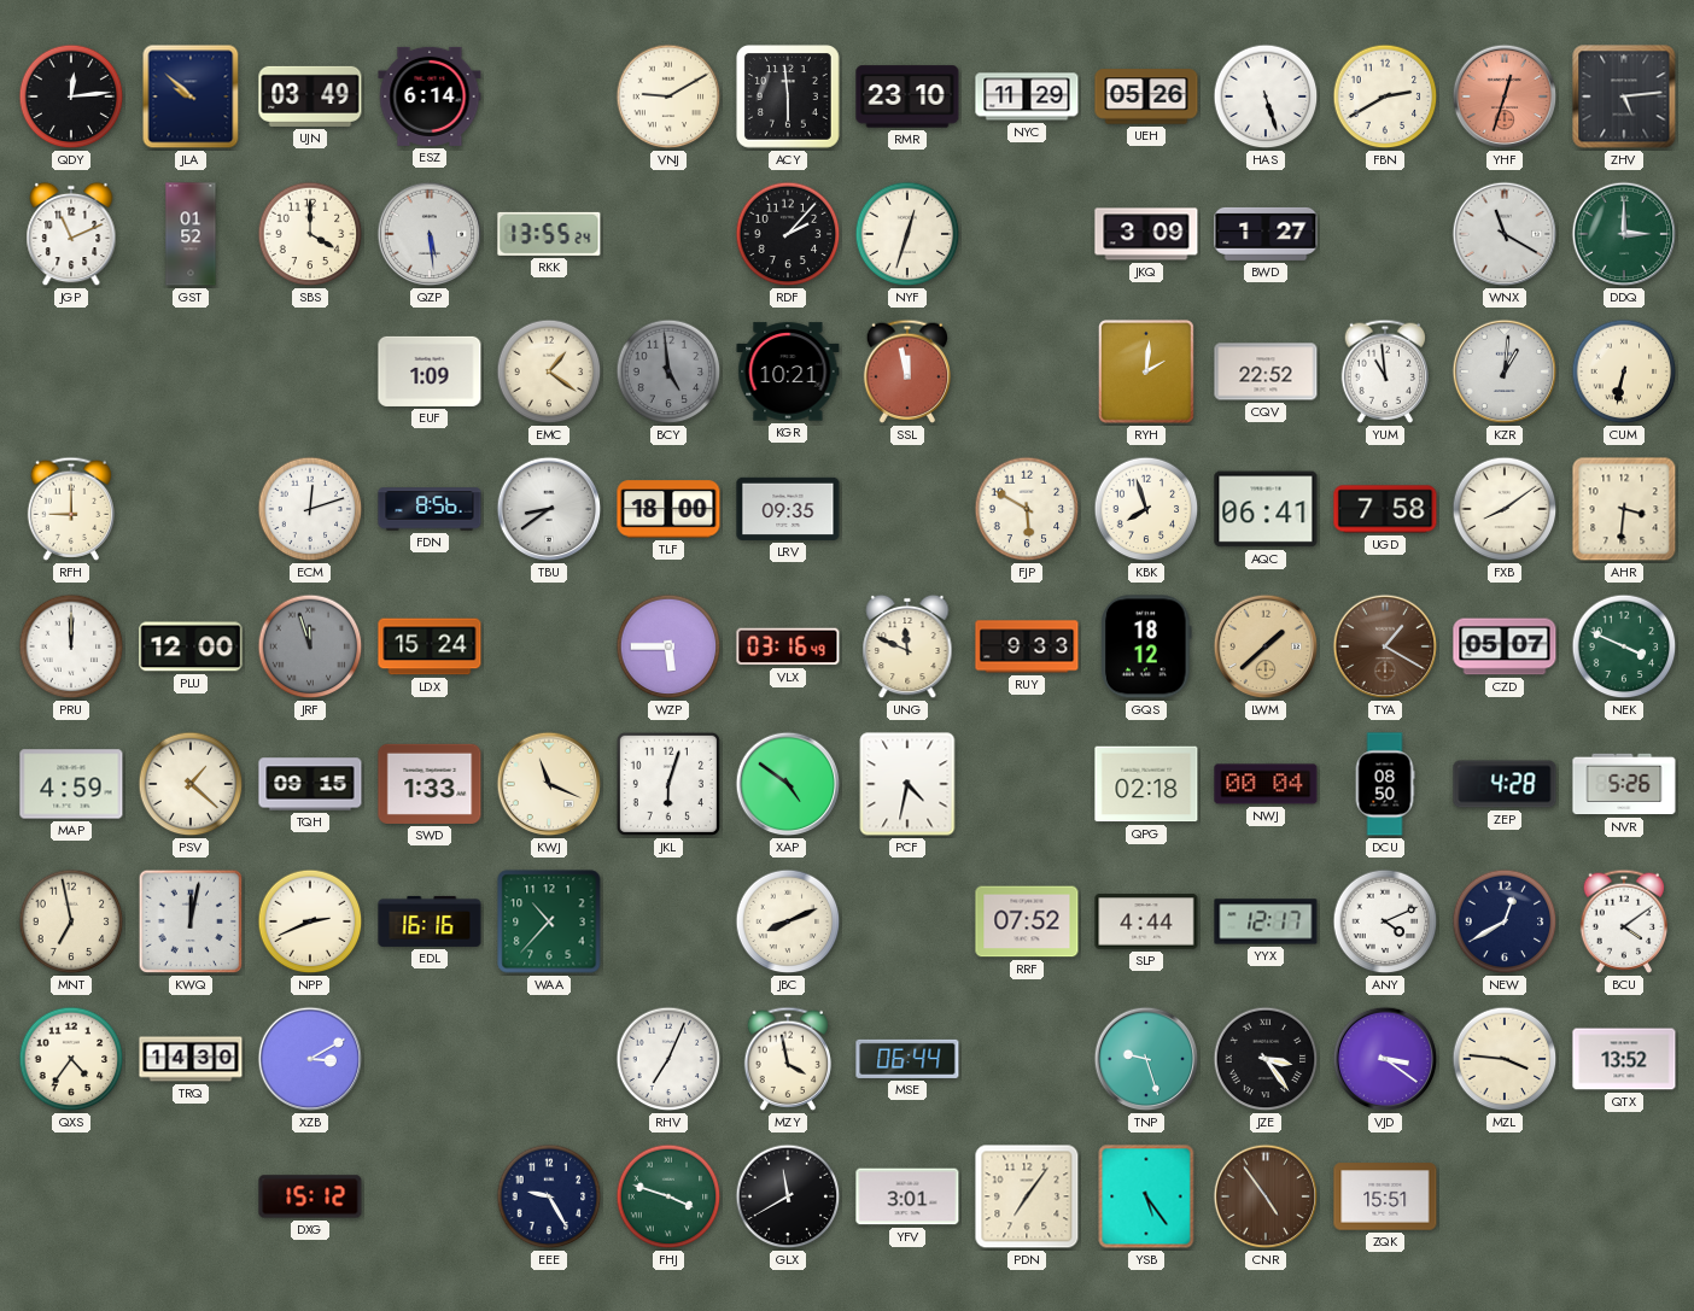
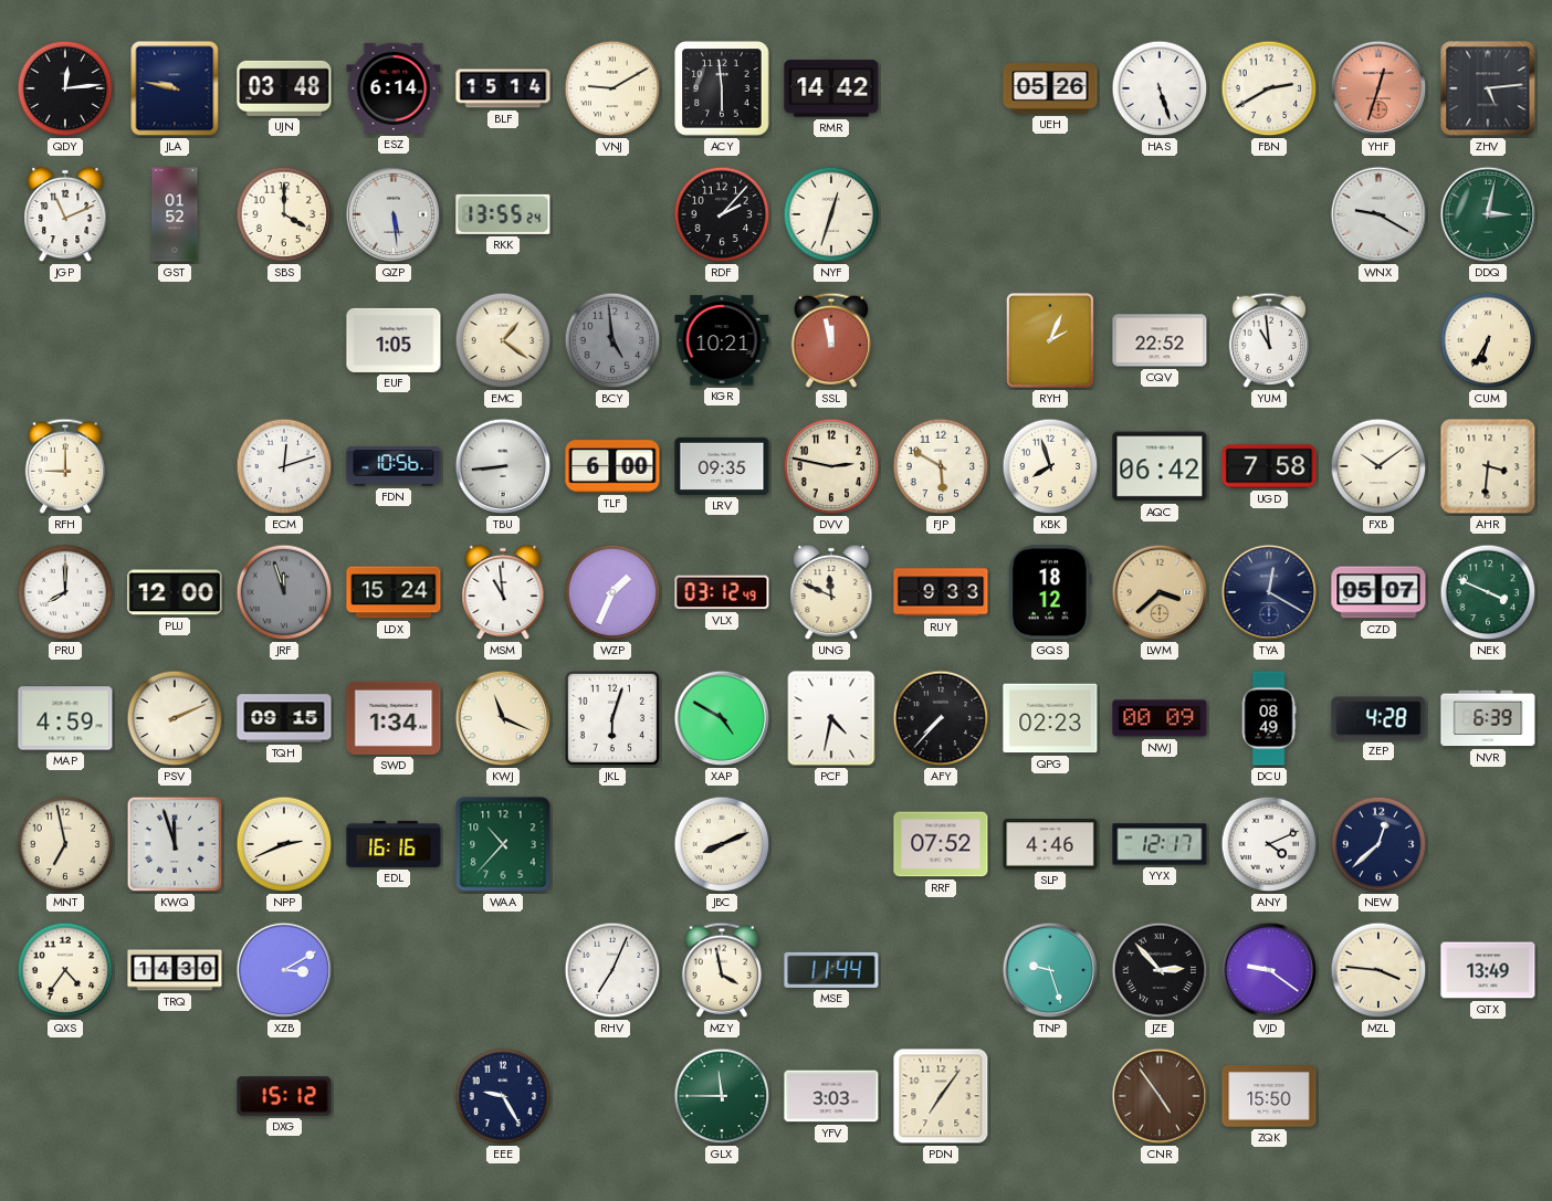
JLA: 9:52 -> 9:47 (175, 88)
UJN: 03:49 -> 03:48 (284, 88)
BLF: none -> 15:14 (503, 88)
RMR: 23:10 -> 14:42 (831, 88)
NYC: 11:29 -> none (1027, 96)
JKQ: 3:09 -> none (1146, 234)
BWD: 1:27 -> none (1266, 234)
WNX: 11:20 -> 9:20 (1378, 214)
DDQ: 3:00 -> 3:02 (1488, 214)
EUF: 1:09 -> 1:05 (394, 340)
RYH: 2:01 -> 2:04 (1050, 340)
KZR: 1:01 -> none (1505, 371)
CUM: 6:32 -> 6:35 (1488, 340)
FDN: 8:56 -> 10:56 (394, 466)
TBU: 8:39 -> 8:44 (503, 466)
TLF: 18:00 -> 6:00 (612, 466)
DVV: none -> 2:47 (831, 466)
AQC: 06:41 -> 06:42 (1160, 466)
FXB: 8:09 -> 10:09 (1378, 466)
PRU: 12:00 -> 8:00 (65, 592)
MSM: none -> 10:59 (503, 592)
WZP: 5:45 -> 1:34 (612, 592)
VLX: 03:16 -> 03:12 (722, 592)
LWM: 1:38 -> 3:38 (1160, 592)
TYA: 1:20 -> 12:20 (1269, 592)
TYA dial: brown -> navy (1269, 592)
PSV: 1:22 -> 2:11 (175, 718)
SWD: 1:33 -> 1:34 (394, 718)
XAP: 4:51 -> 4:50 (722, 718)
AFY: none -> 7:37 (941, 718)
QPG: 02:18 -> 02:23 (1050, 718)
NWJ: 00:04 -> 00:09 (1160, 718)
DCU: 08:50 -> 08:49 (1269, 718)
NVR: 5:26 -> 6:39 (1488, 718)
KWQ: 12:02 -> 11:57 (175, 844)
SLP: 4:44 -> 4:46 (1050, 844)
NEW: 12:40 -> 12:38 (1378, 844)
BCU: 4:09 -> none (1624, 921)
MSE: 06:44 -> 11:44 (831, 970)
JZE: 3:24 -> 2:53 (1160, 970)
VJD: 3:21 -> 9:21 (1269, 970)
QTX: 13:52 -> 13:49 (1488, 970)
FHJ: 3:48 -> none (668, 1196)
GLX: 11:40 -> 11:45 (722, 1096)
GLX dial: black -> green (722, 1096)
YFV: 3:01 -> 3:03 (831, 1096)
YSB: 5:24 -> none (1146, 1196)
ZQK: 15:51 -> 15:50 (1269, 1096)
